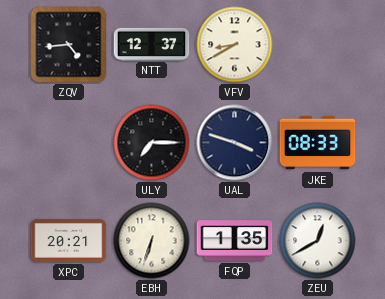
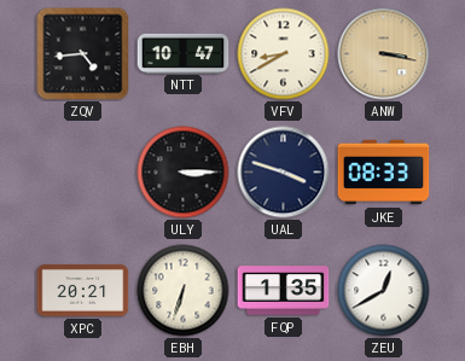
NTT: 12:37 -> 10:47 (184, 53)
ANW: none -> 3:17 (384, 54)
ULY: 7:15 -> 3:15 (184, 173)
